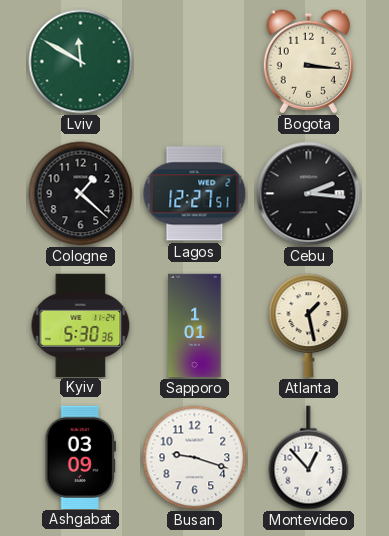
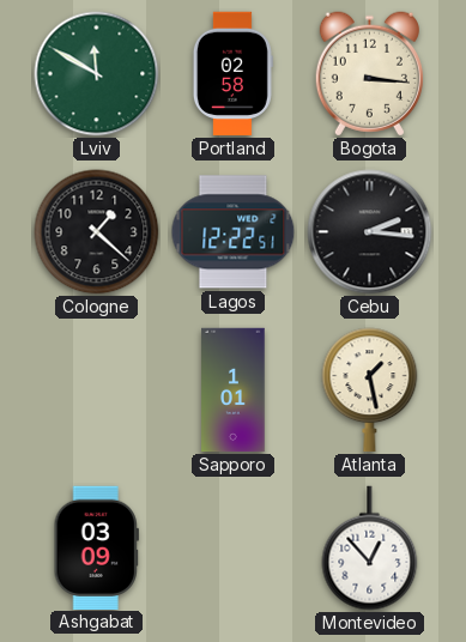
Portland: none -> 02:58 (232, 74)
Lagos: 12:27 -> 12:22 (234, 232)
Kyiv: 5:30 -> none (81, 325)
Busan: 9:18 -> none (195, 458)
